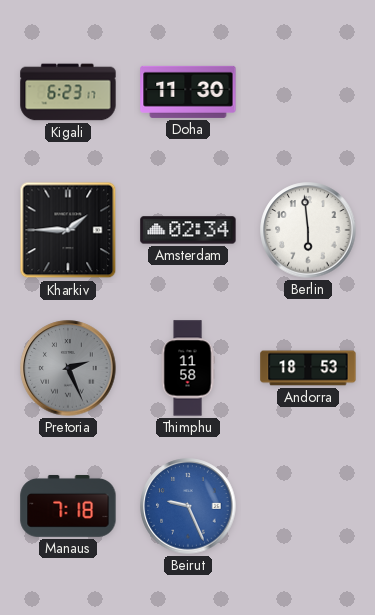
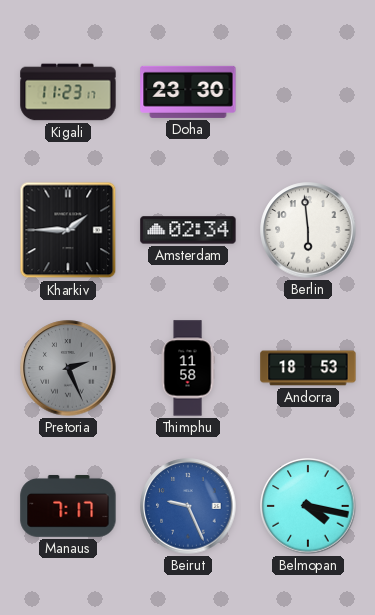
Kigali: 6:23 -> 11:23 (68, 92)
Doha: 11:30 -> 23:30 (188, 92)
Manaus: 7:18 -> 7:17 (68, 506)
Belmopan: none -> 4:17 (308, 506)
